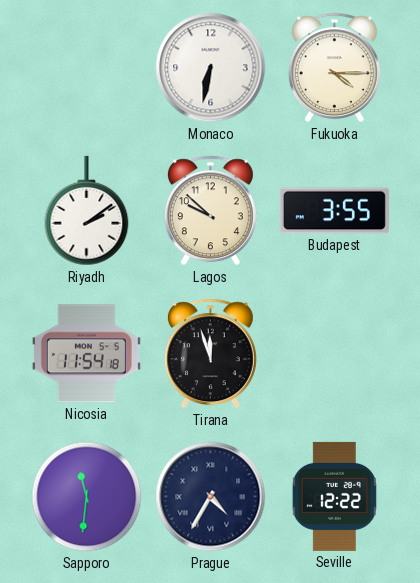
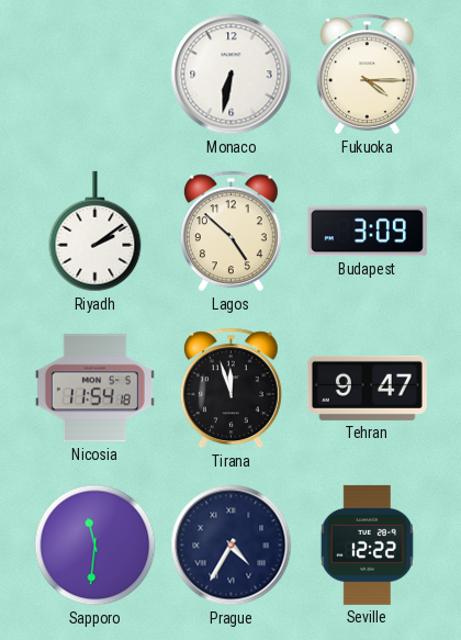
Lagos: 9:52 -> 4:52 (231, 232)
Budapest: 3:55 -> 3:09 (367, 232)
Tehran: none -> 9:47 (367, 388)
